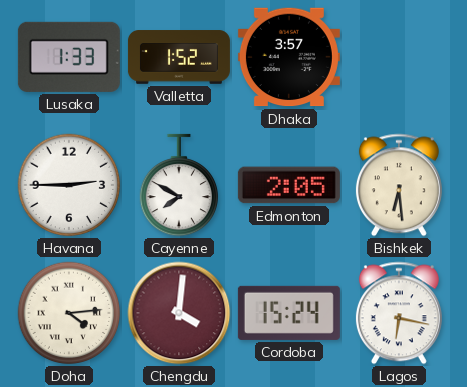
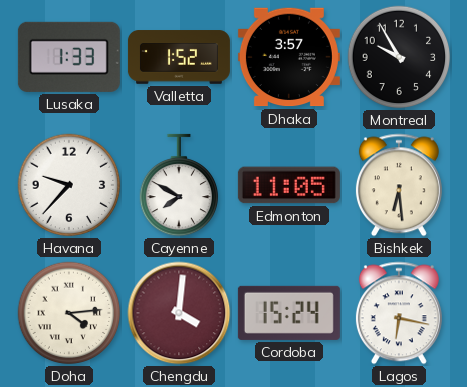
Montreal: none -> 9:55 (399, 57)
Havana: 2:45 -> 9:37 (69, 185)
Edmonton: 2:05 -> 11:05 (289, 185)
